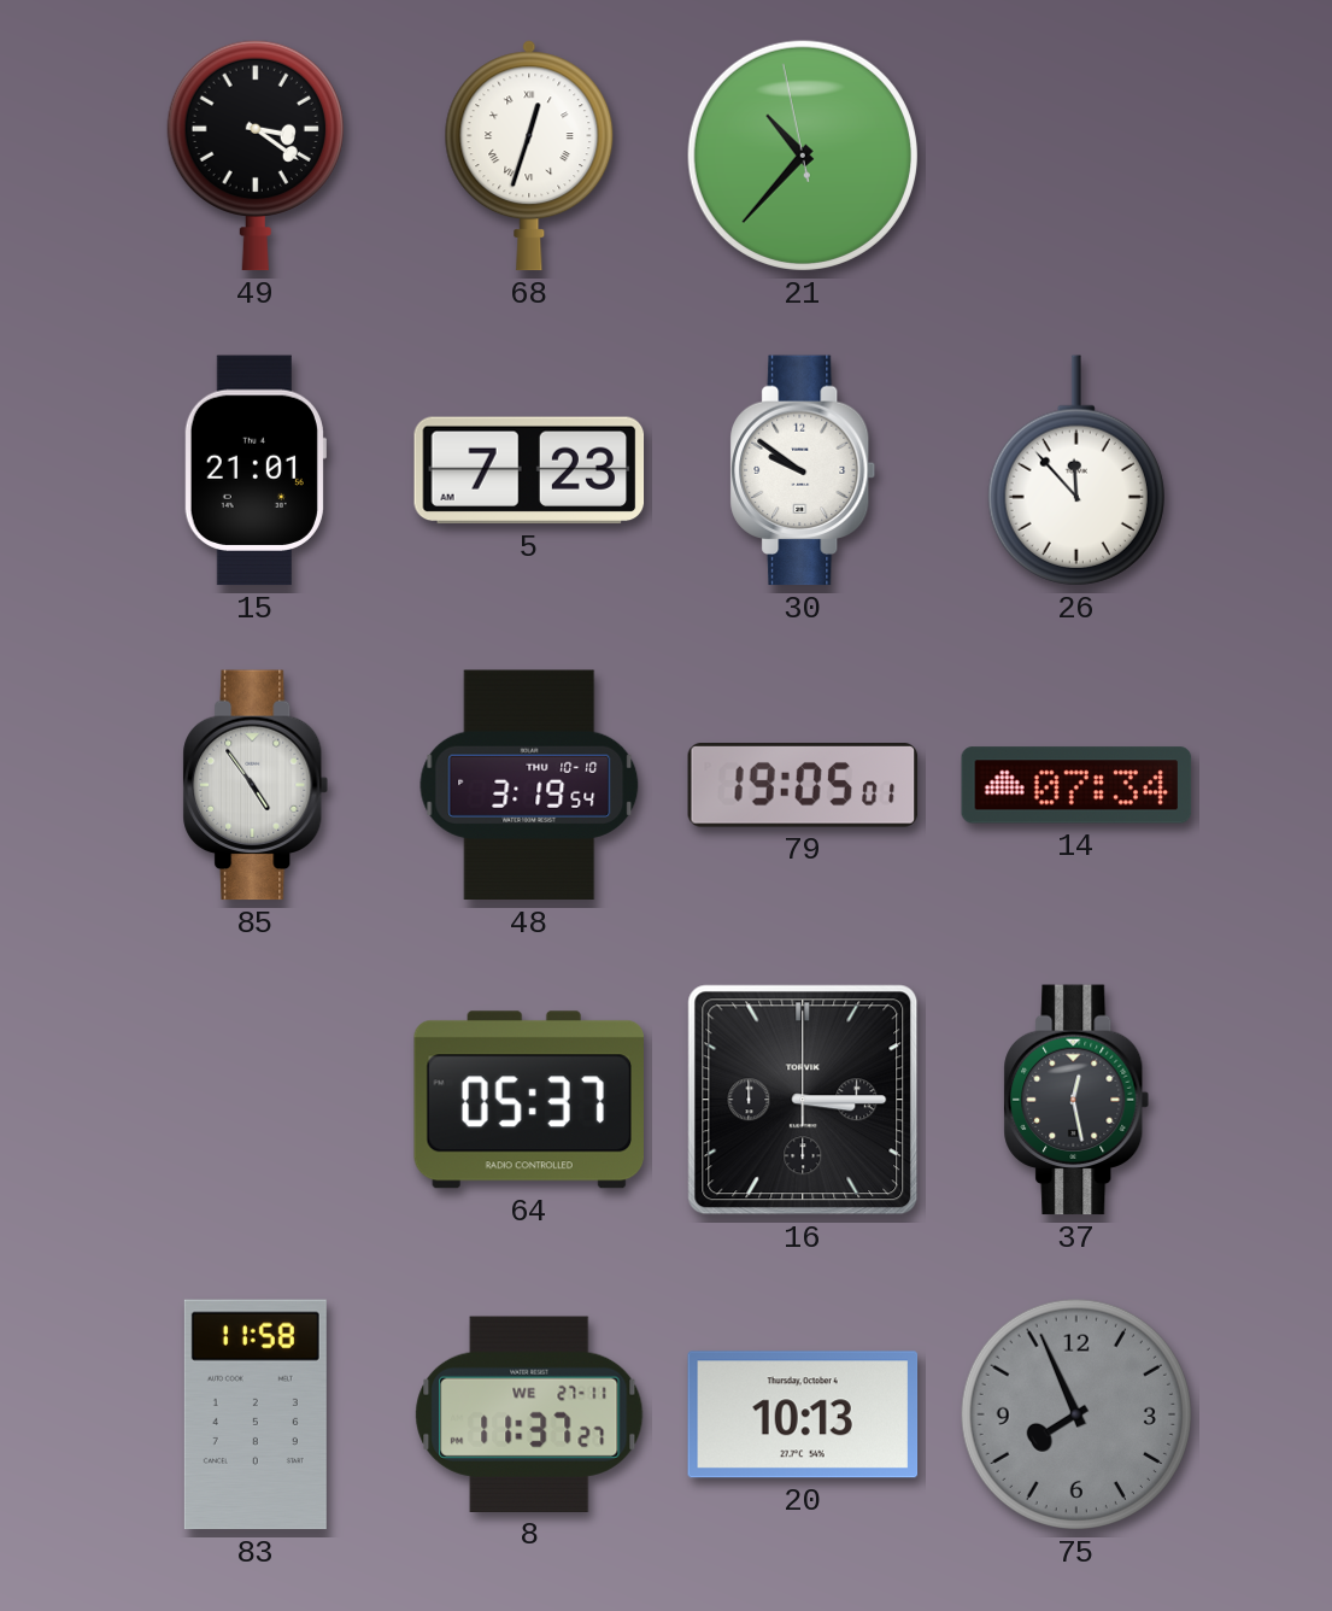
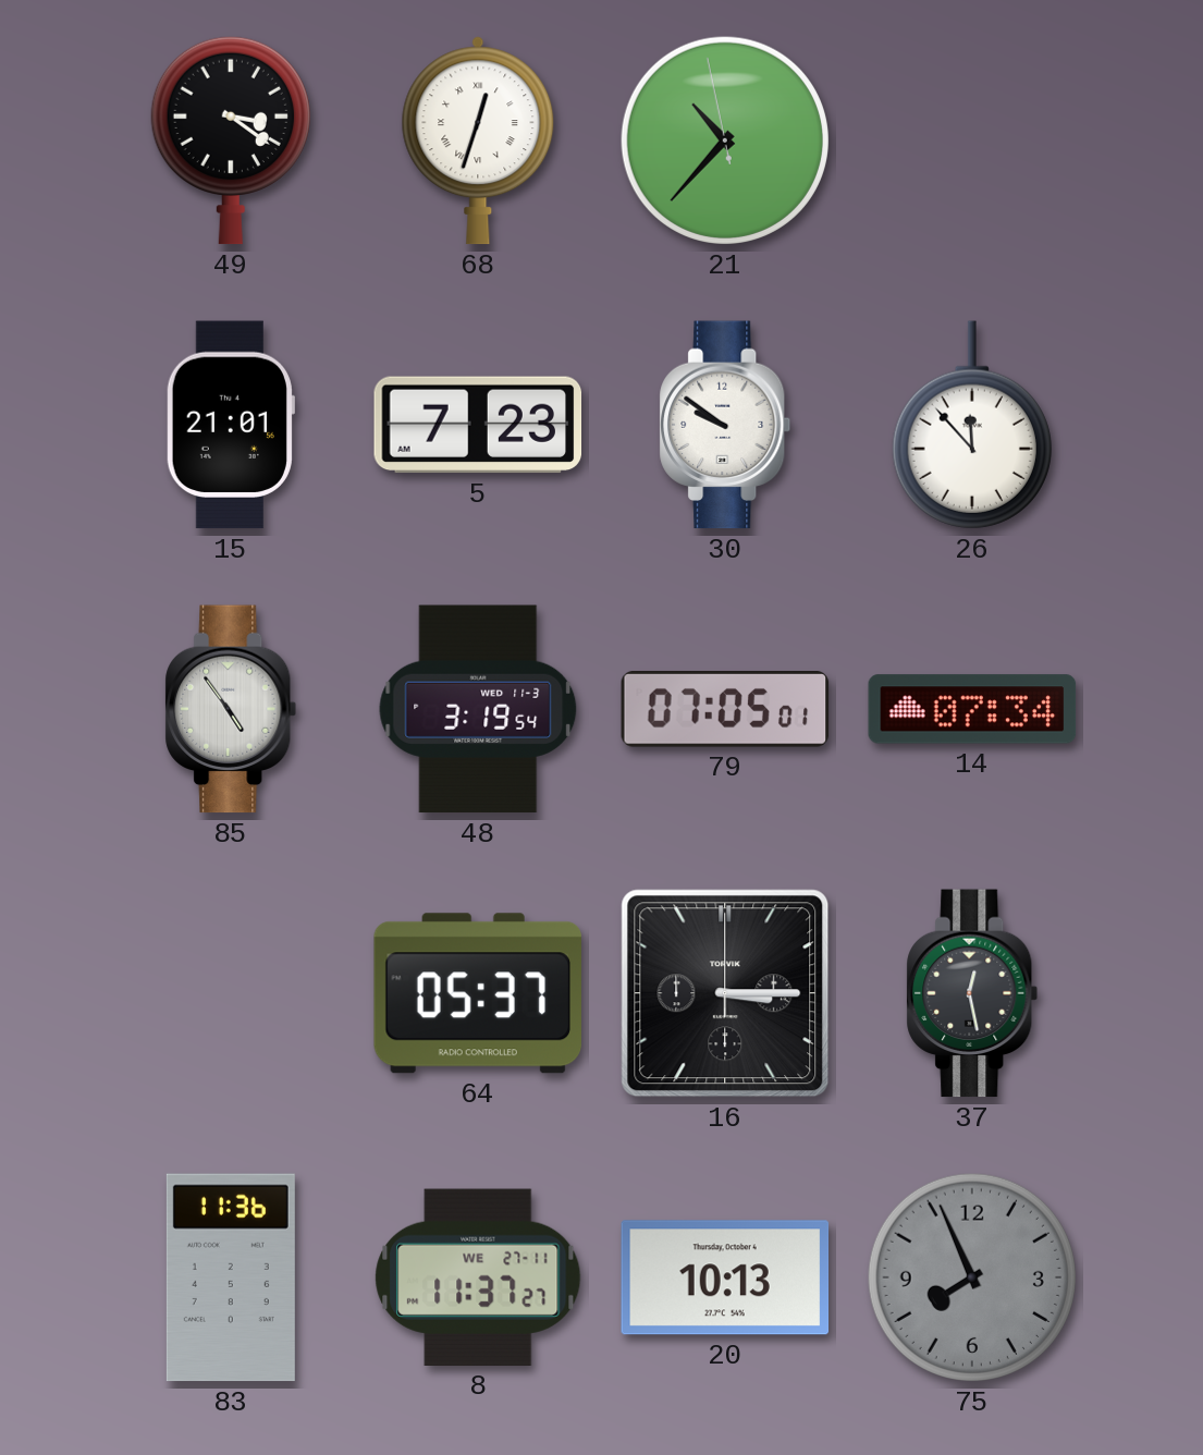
48 date: THU 10-10 -> WED 11-3 (478, 709)
79: 19:05 -> 07:05 (725, 710)
83: 11:58 -> 11:36 (231, 1277)
